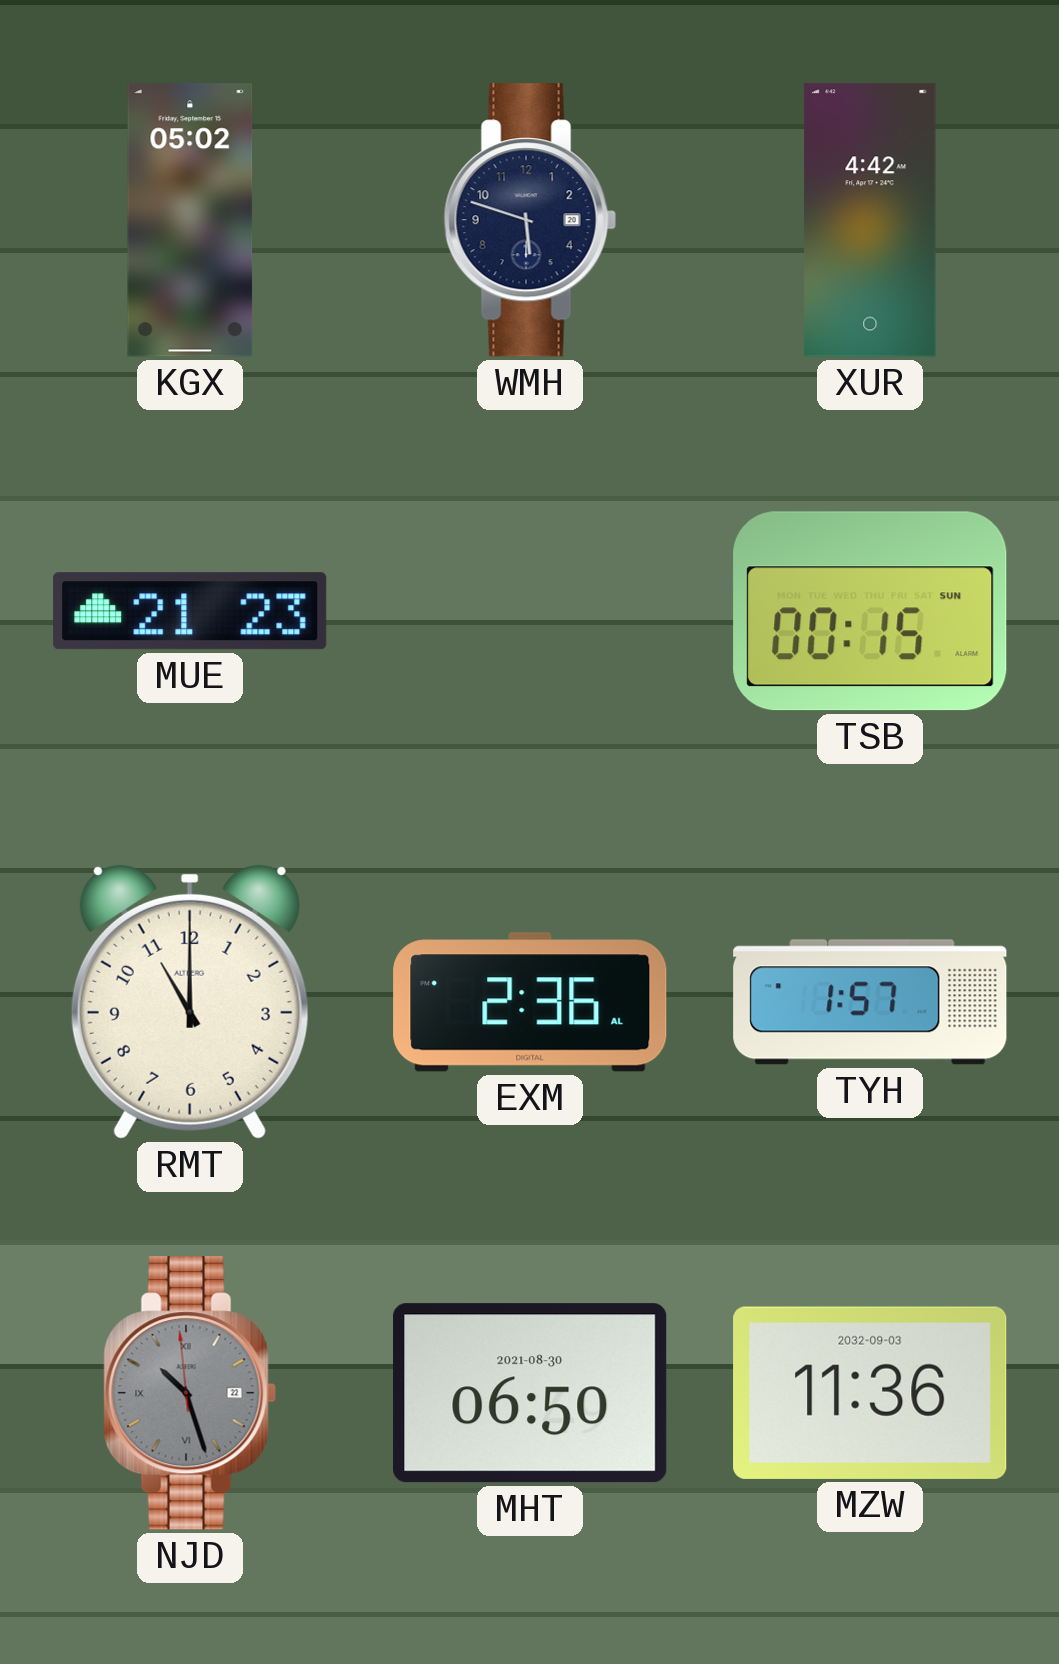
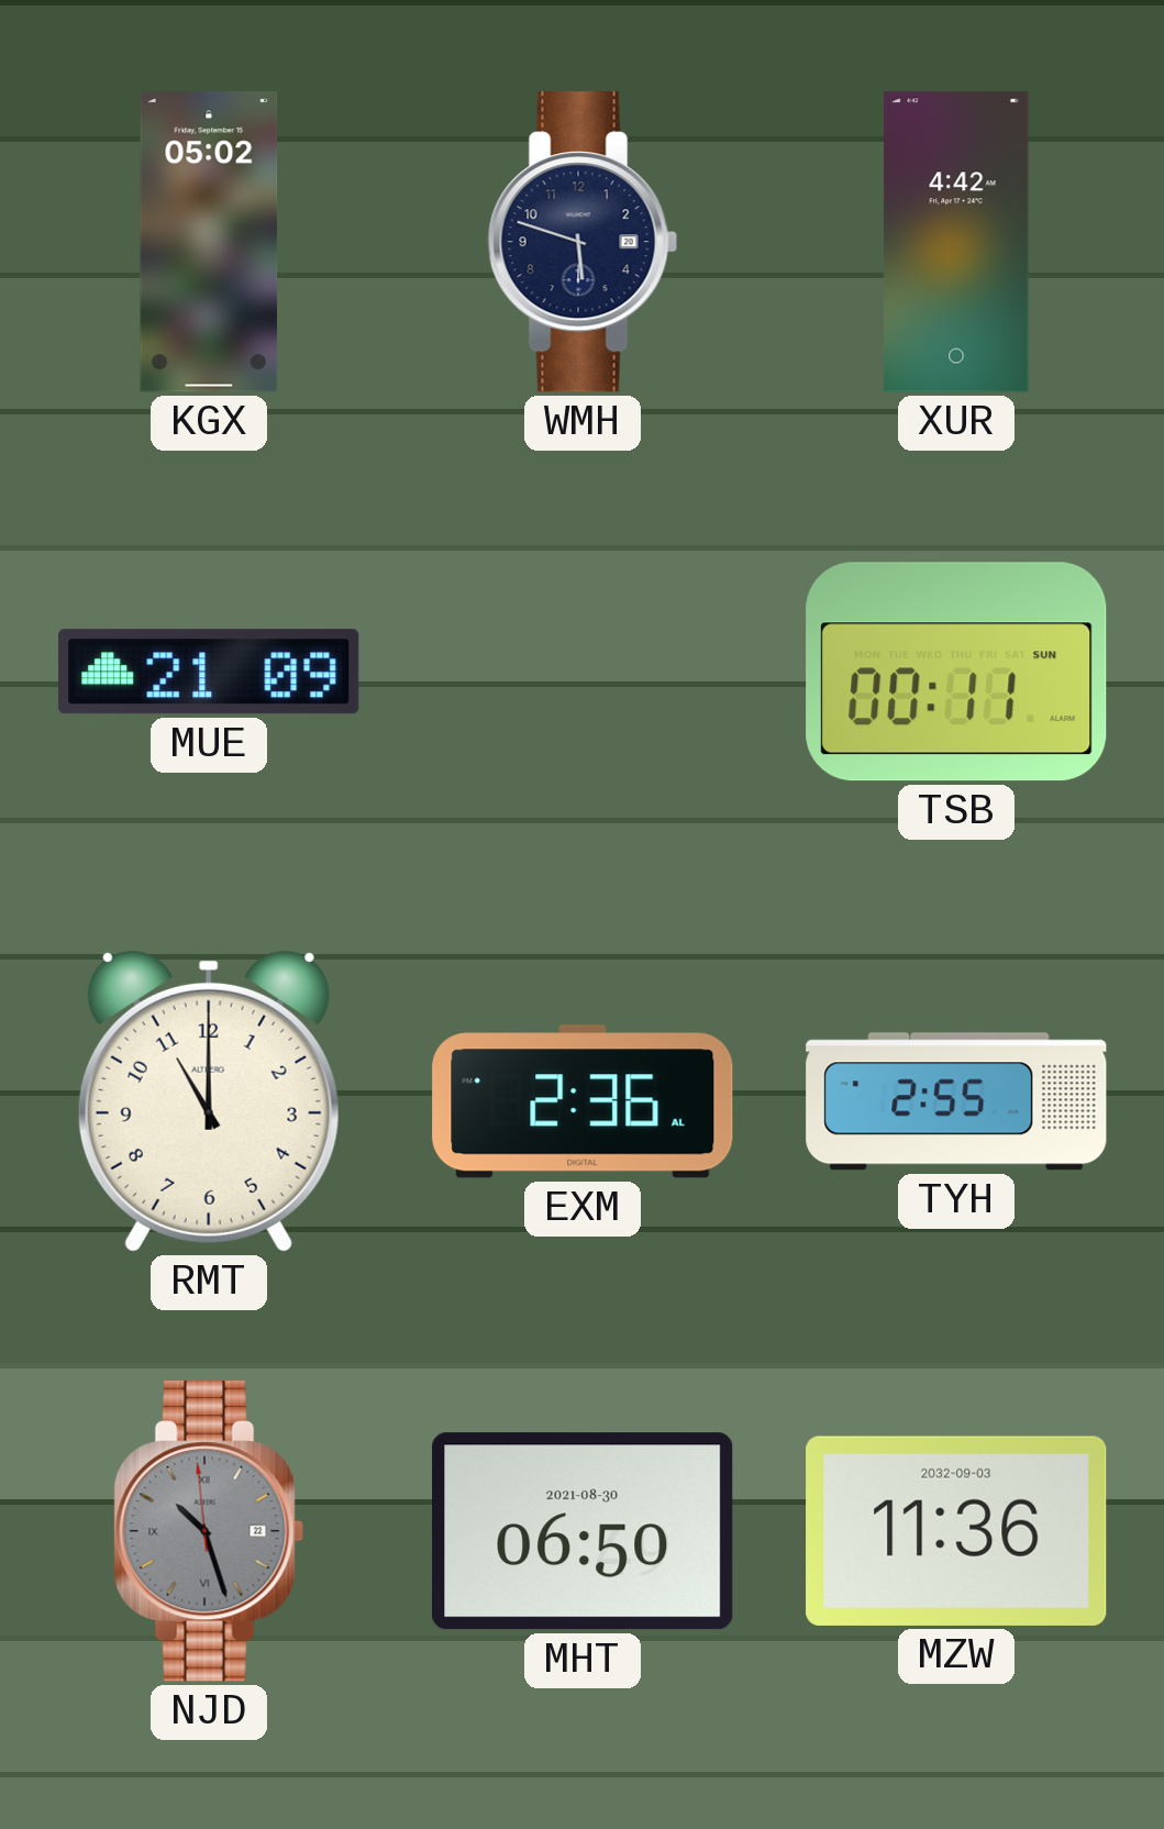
MUE: 21:23 -> 21:09 (209, 672)
TSB: 00:15 -> 00:11 (956, 672)
TYH: 1:57 -> 2:55 (956, 1101)
